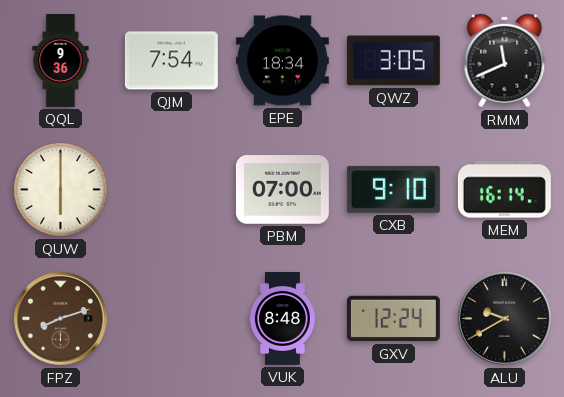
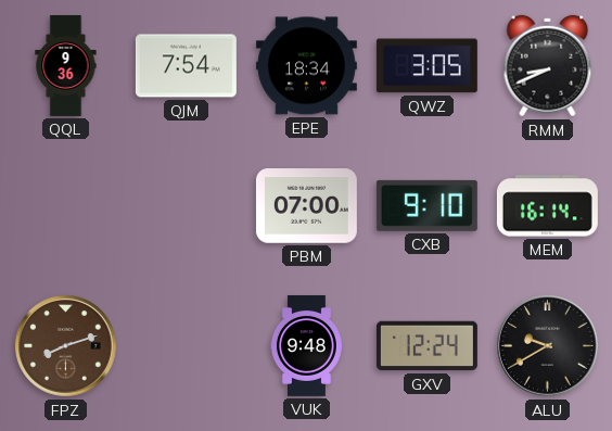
RMM: 11:41 -> 8:41 (548, 66)
QUW: 6:00 -> none (61, 190)
VUK: 8:48 -> 9:48 (306, 345)
